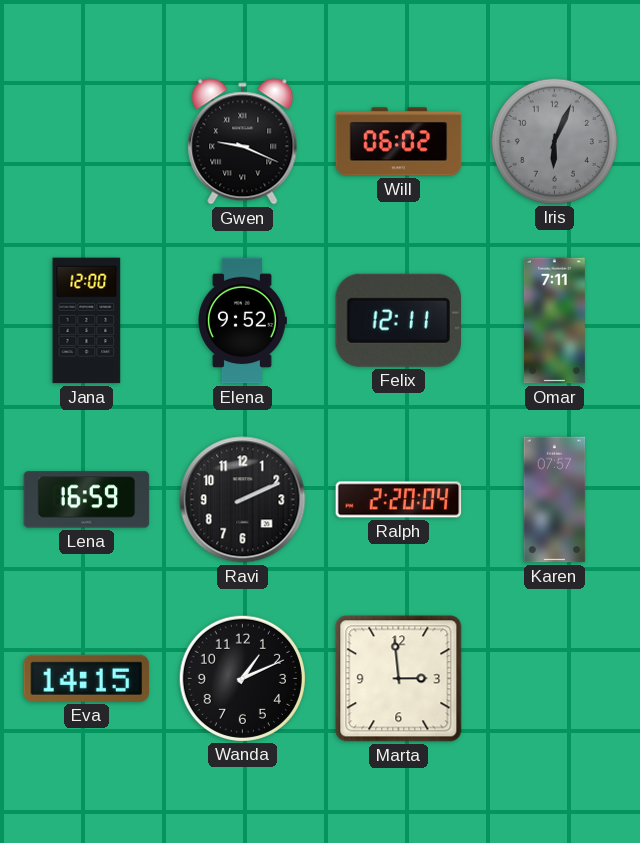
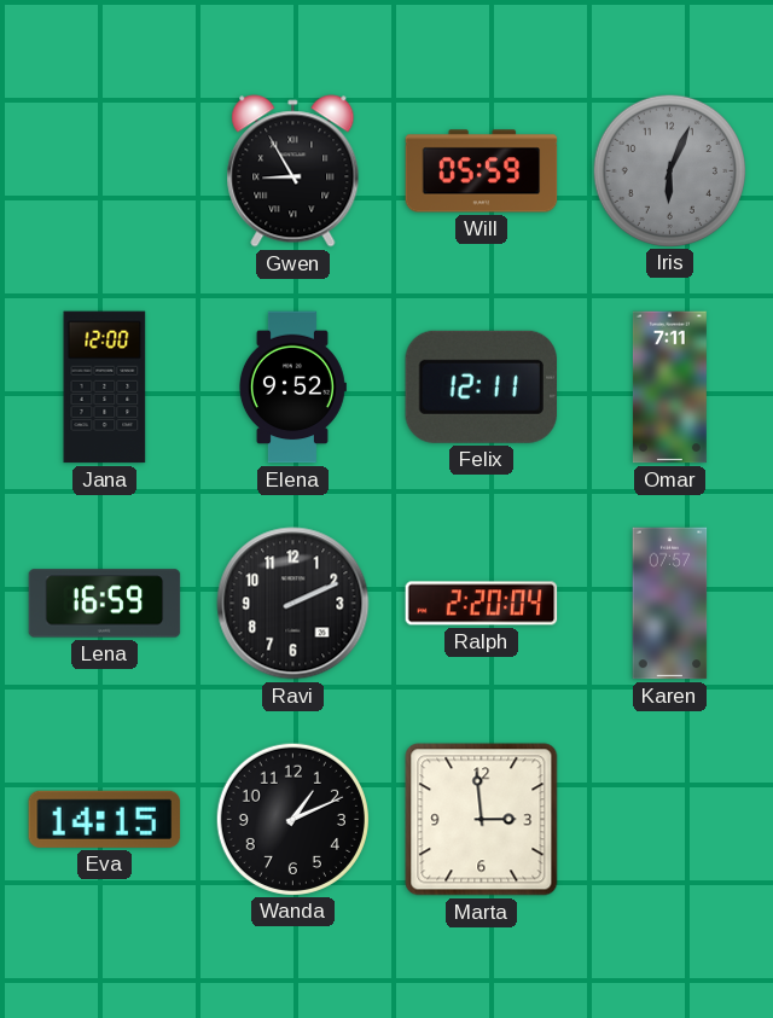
Gwen: 9:19 -> 8:55 (293, 171)
Will: 06:02 -> 05:59 (482, 171)
